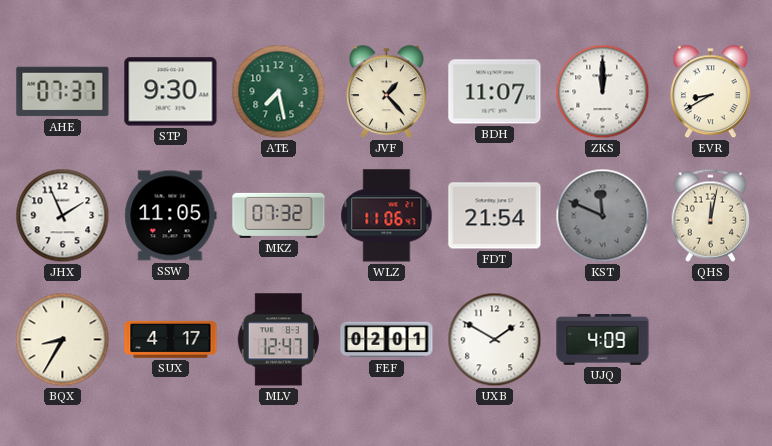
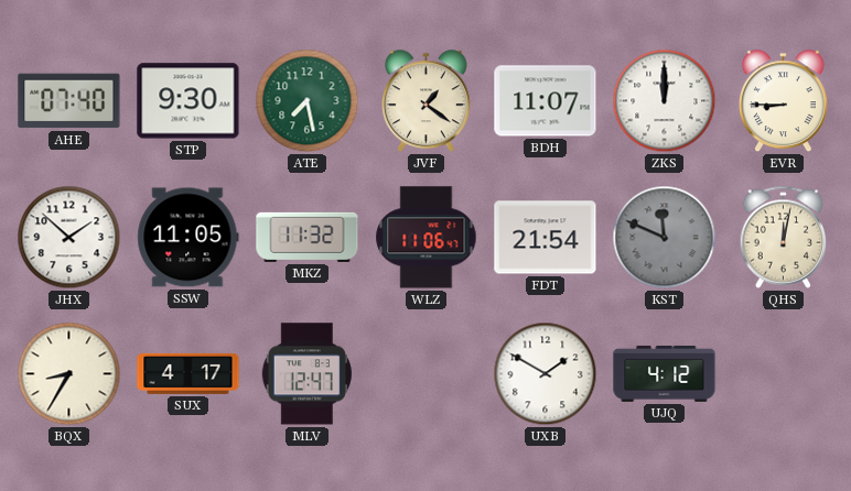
AHE: 07:37 -> 07:40 (69, 101)
JVF: 1:23 -> 1:21 (425, 101)
EVR: 8:40 -> 8:45 (783, 101)
JHX: 1:56 -> 1:52 (69, 238)
MKZ: 07:32 -> 11:32 (308, 237)
FEF: 02:01 -> none (387, 340)
UJQ: 4:09 -> 4:12 (665, 373)
